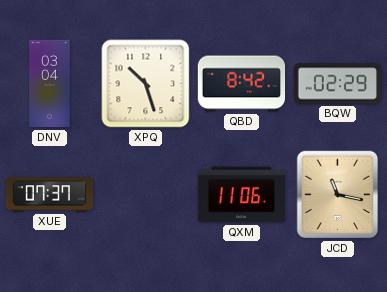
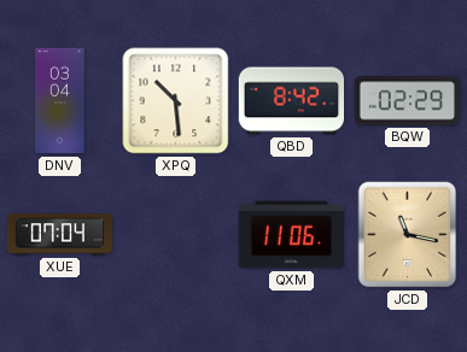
XPQ: 10:27 -> 10:29 (176, 101)
XUE: 07:37 -> 07:04 (60, 235)
